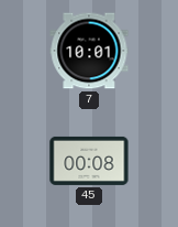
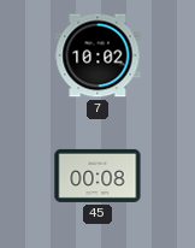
7: 10:01 -> 10:02 (97, 55)
